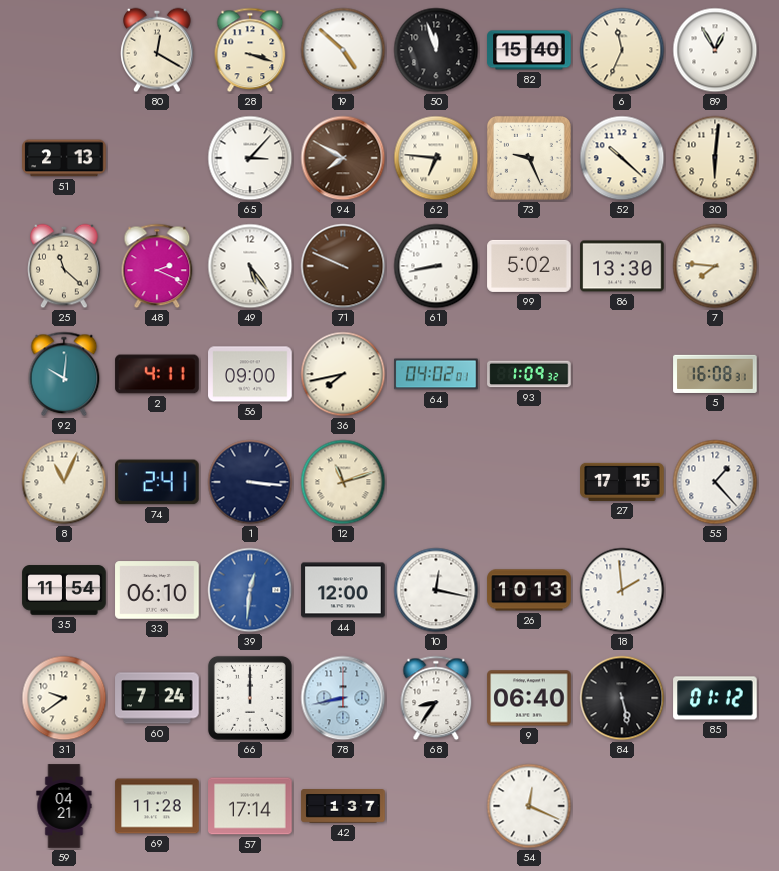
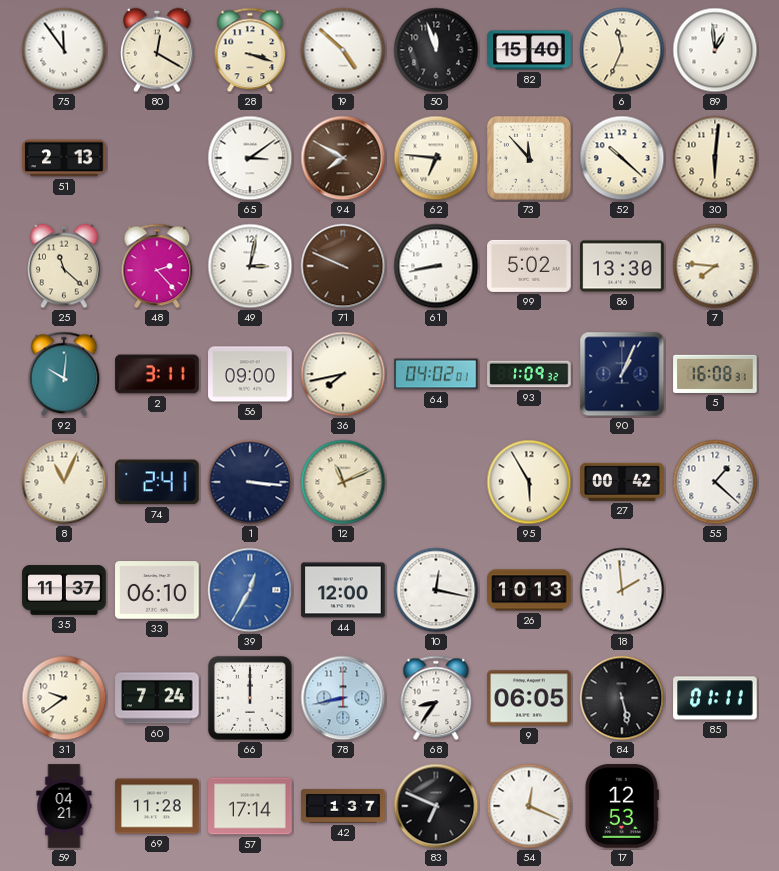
75: none -> 11:54 (64, 50)
89: 12:55 -> 12:59 (715, 50)
65: 3:07 -> 3:09 (250, 158)
73: 9:26 -> 11:53 (529, 158)
48: 2:19 -> 2:23 (157, 266)
49: 5:24 -> 3:02 (250, 266)
2: 4:11 -> 3:11 (157, 374)
90: none -> 1:04 (622, 374)
12: 11:12 -> 11:11 (343, 482)
95: none -> 5:55 (529, 482)
27: 17:15 -> 00:42 (622, 482)
55: 1:23 -> 1:22 (715, 482)
35: 11:54 -> 11:37 (64, 590)
39: 12:31 -> 12:35 (250, 590)
9: 06:40 -> 06:05 (529, 698)
85: 01:12 -> 01:11 (715, 698)
83: none -> 6:49 (436, 806)
17: none -> 12:53 (622, 806)
